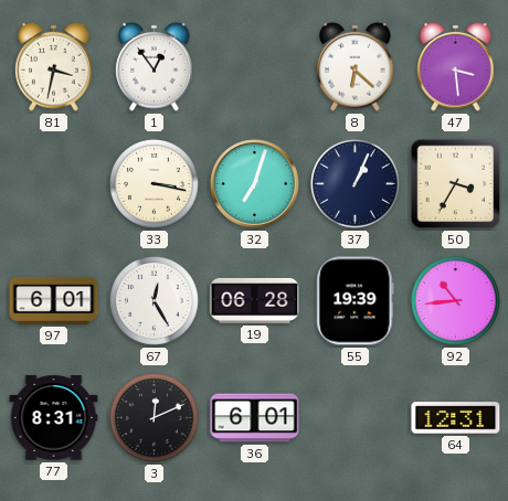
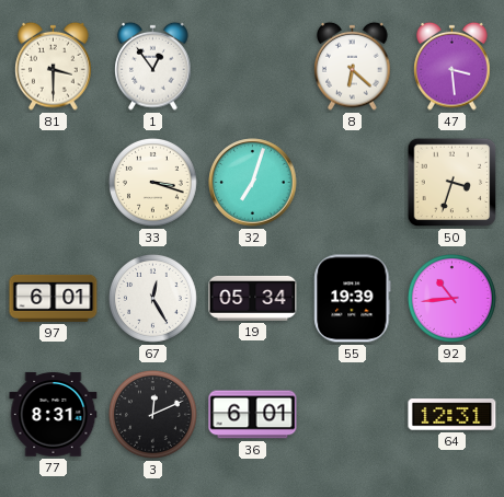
81: 3:32 -> 3:30 (54, 66)
33: 3:17 -> 3:18 (152, 182)
37: 1:04 -> none (354, 183)
50: 3:35 -> 3:33 (453, 183)
19: 06:28 -> 05:34 (253, 298)
